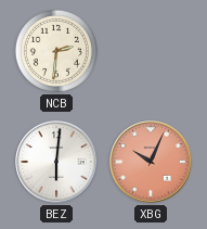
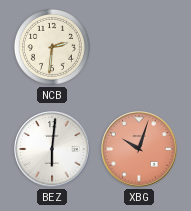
XBG: 10:04 -> 10:03 (139, 149)
